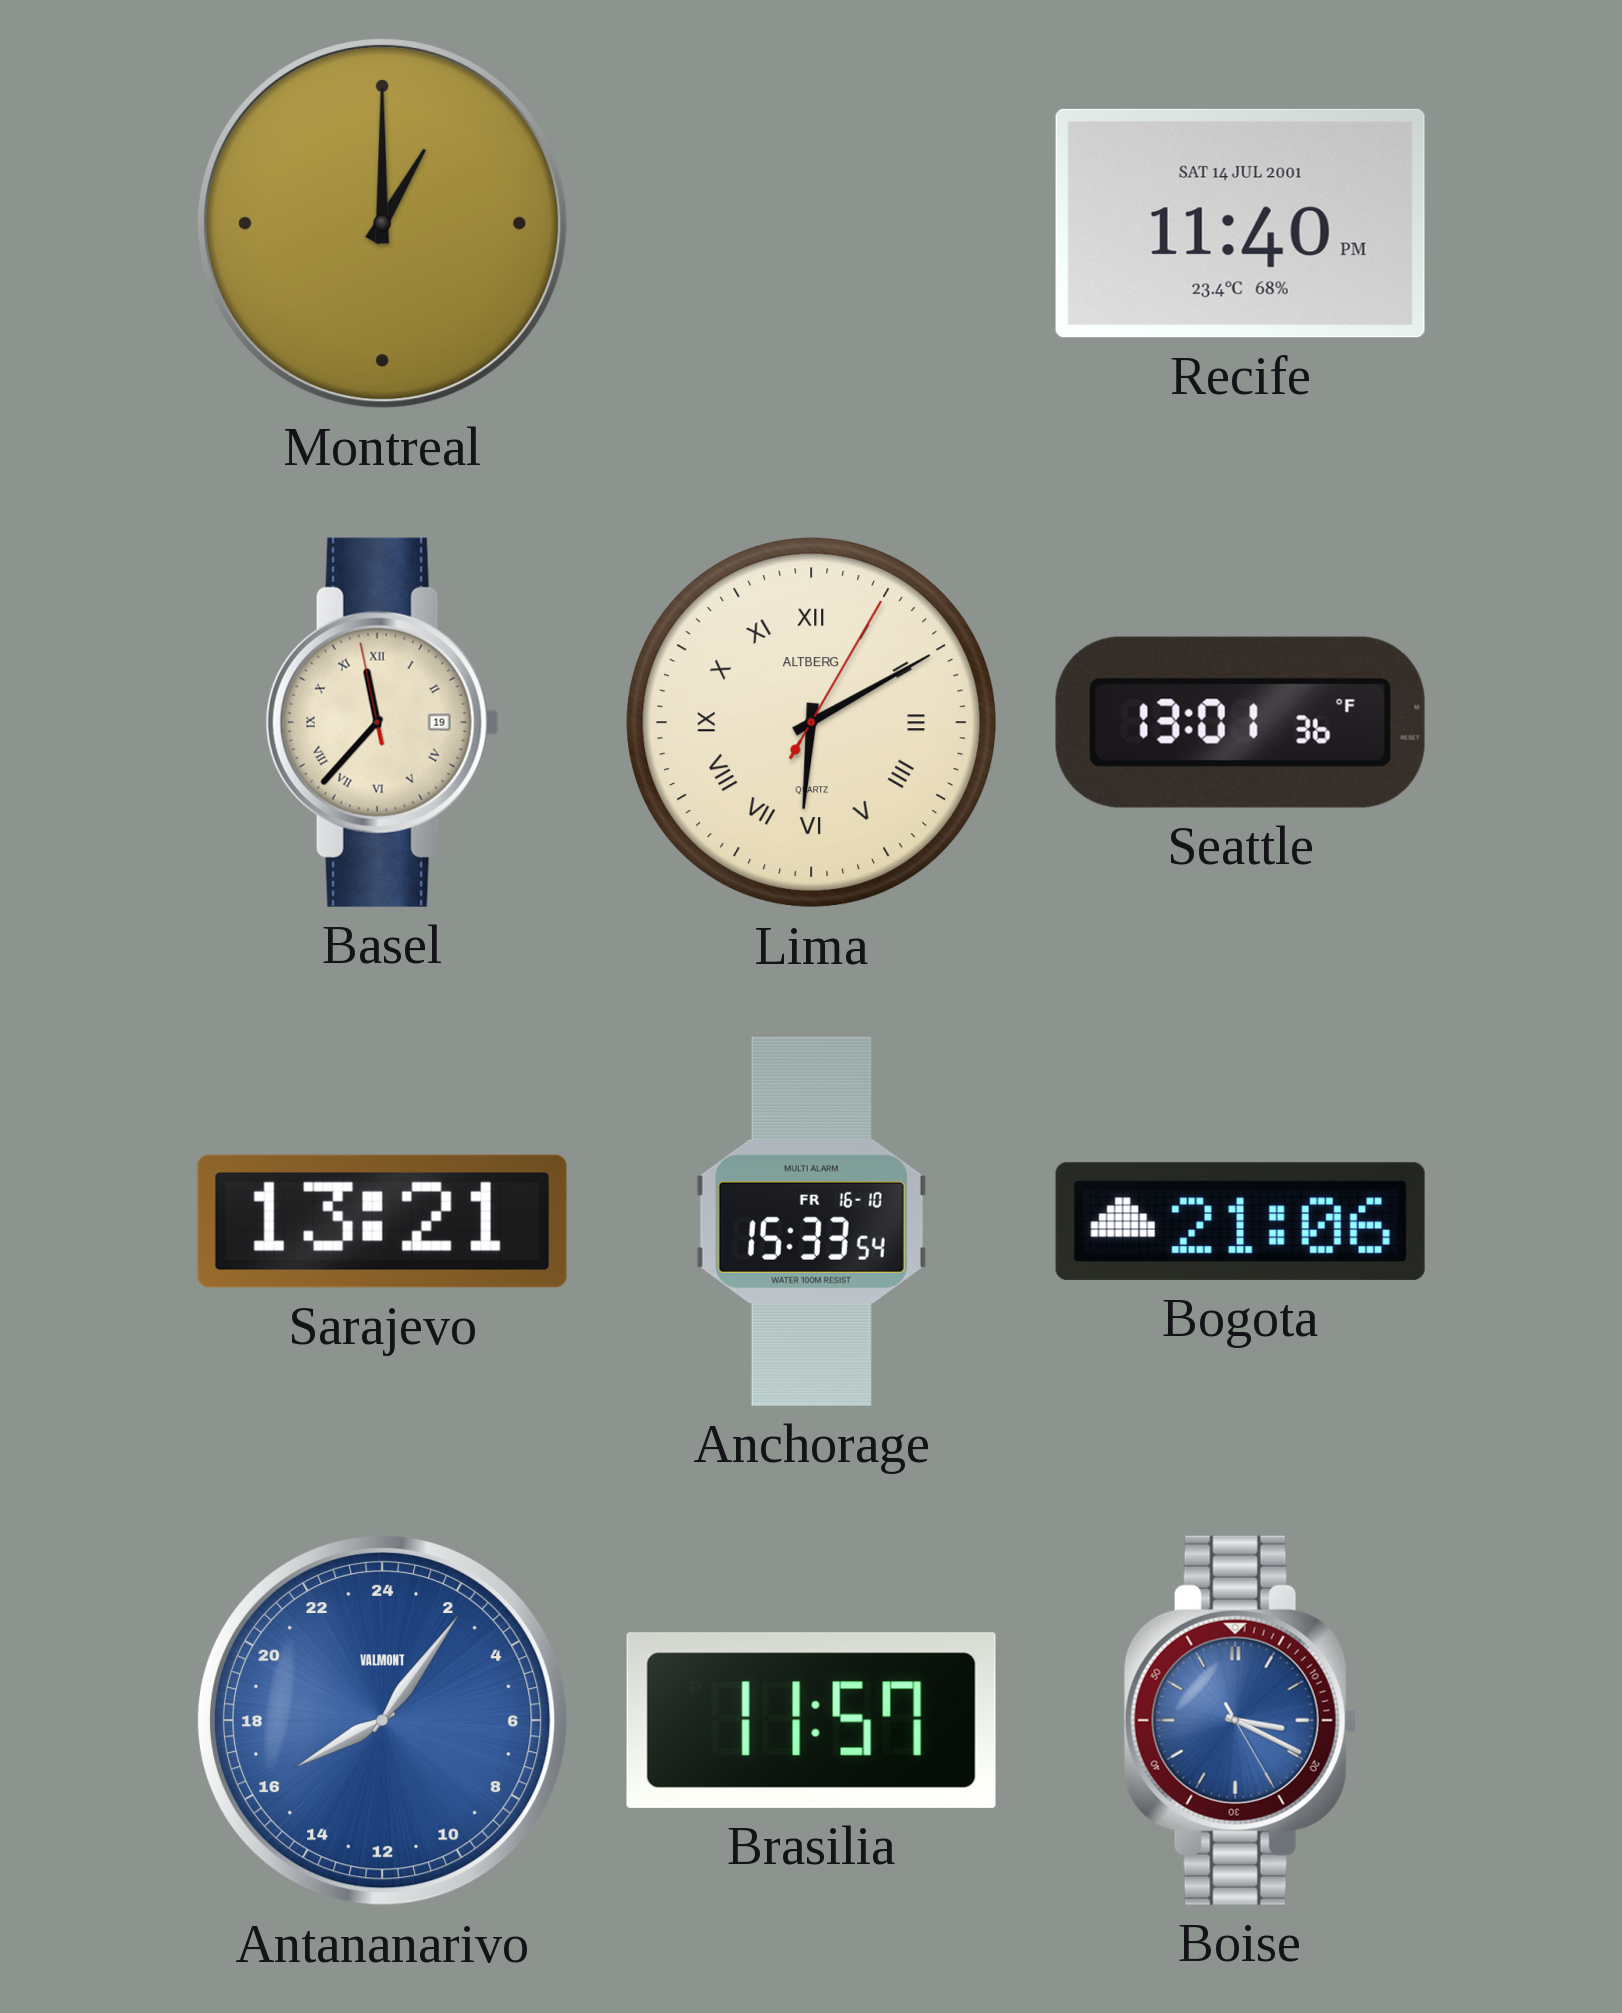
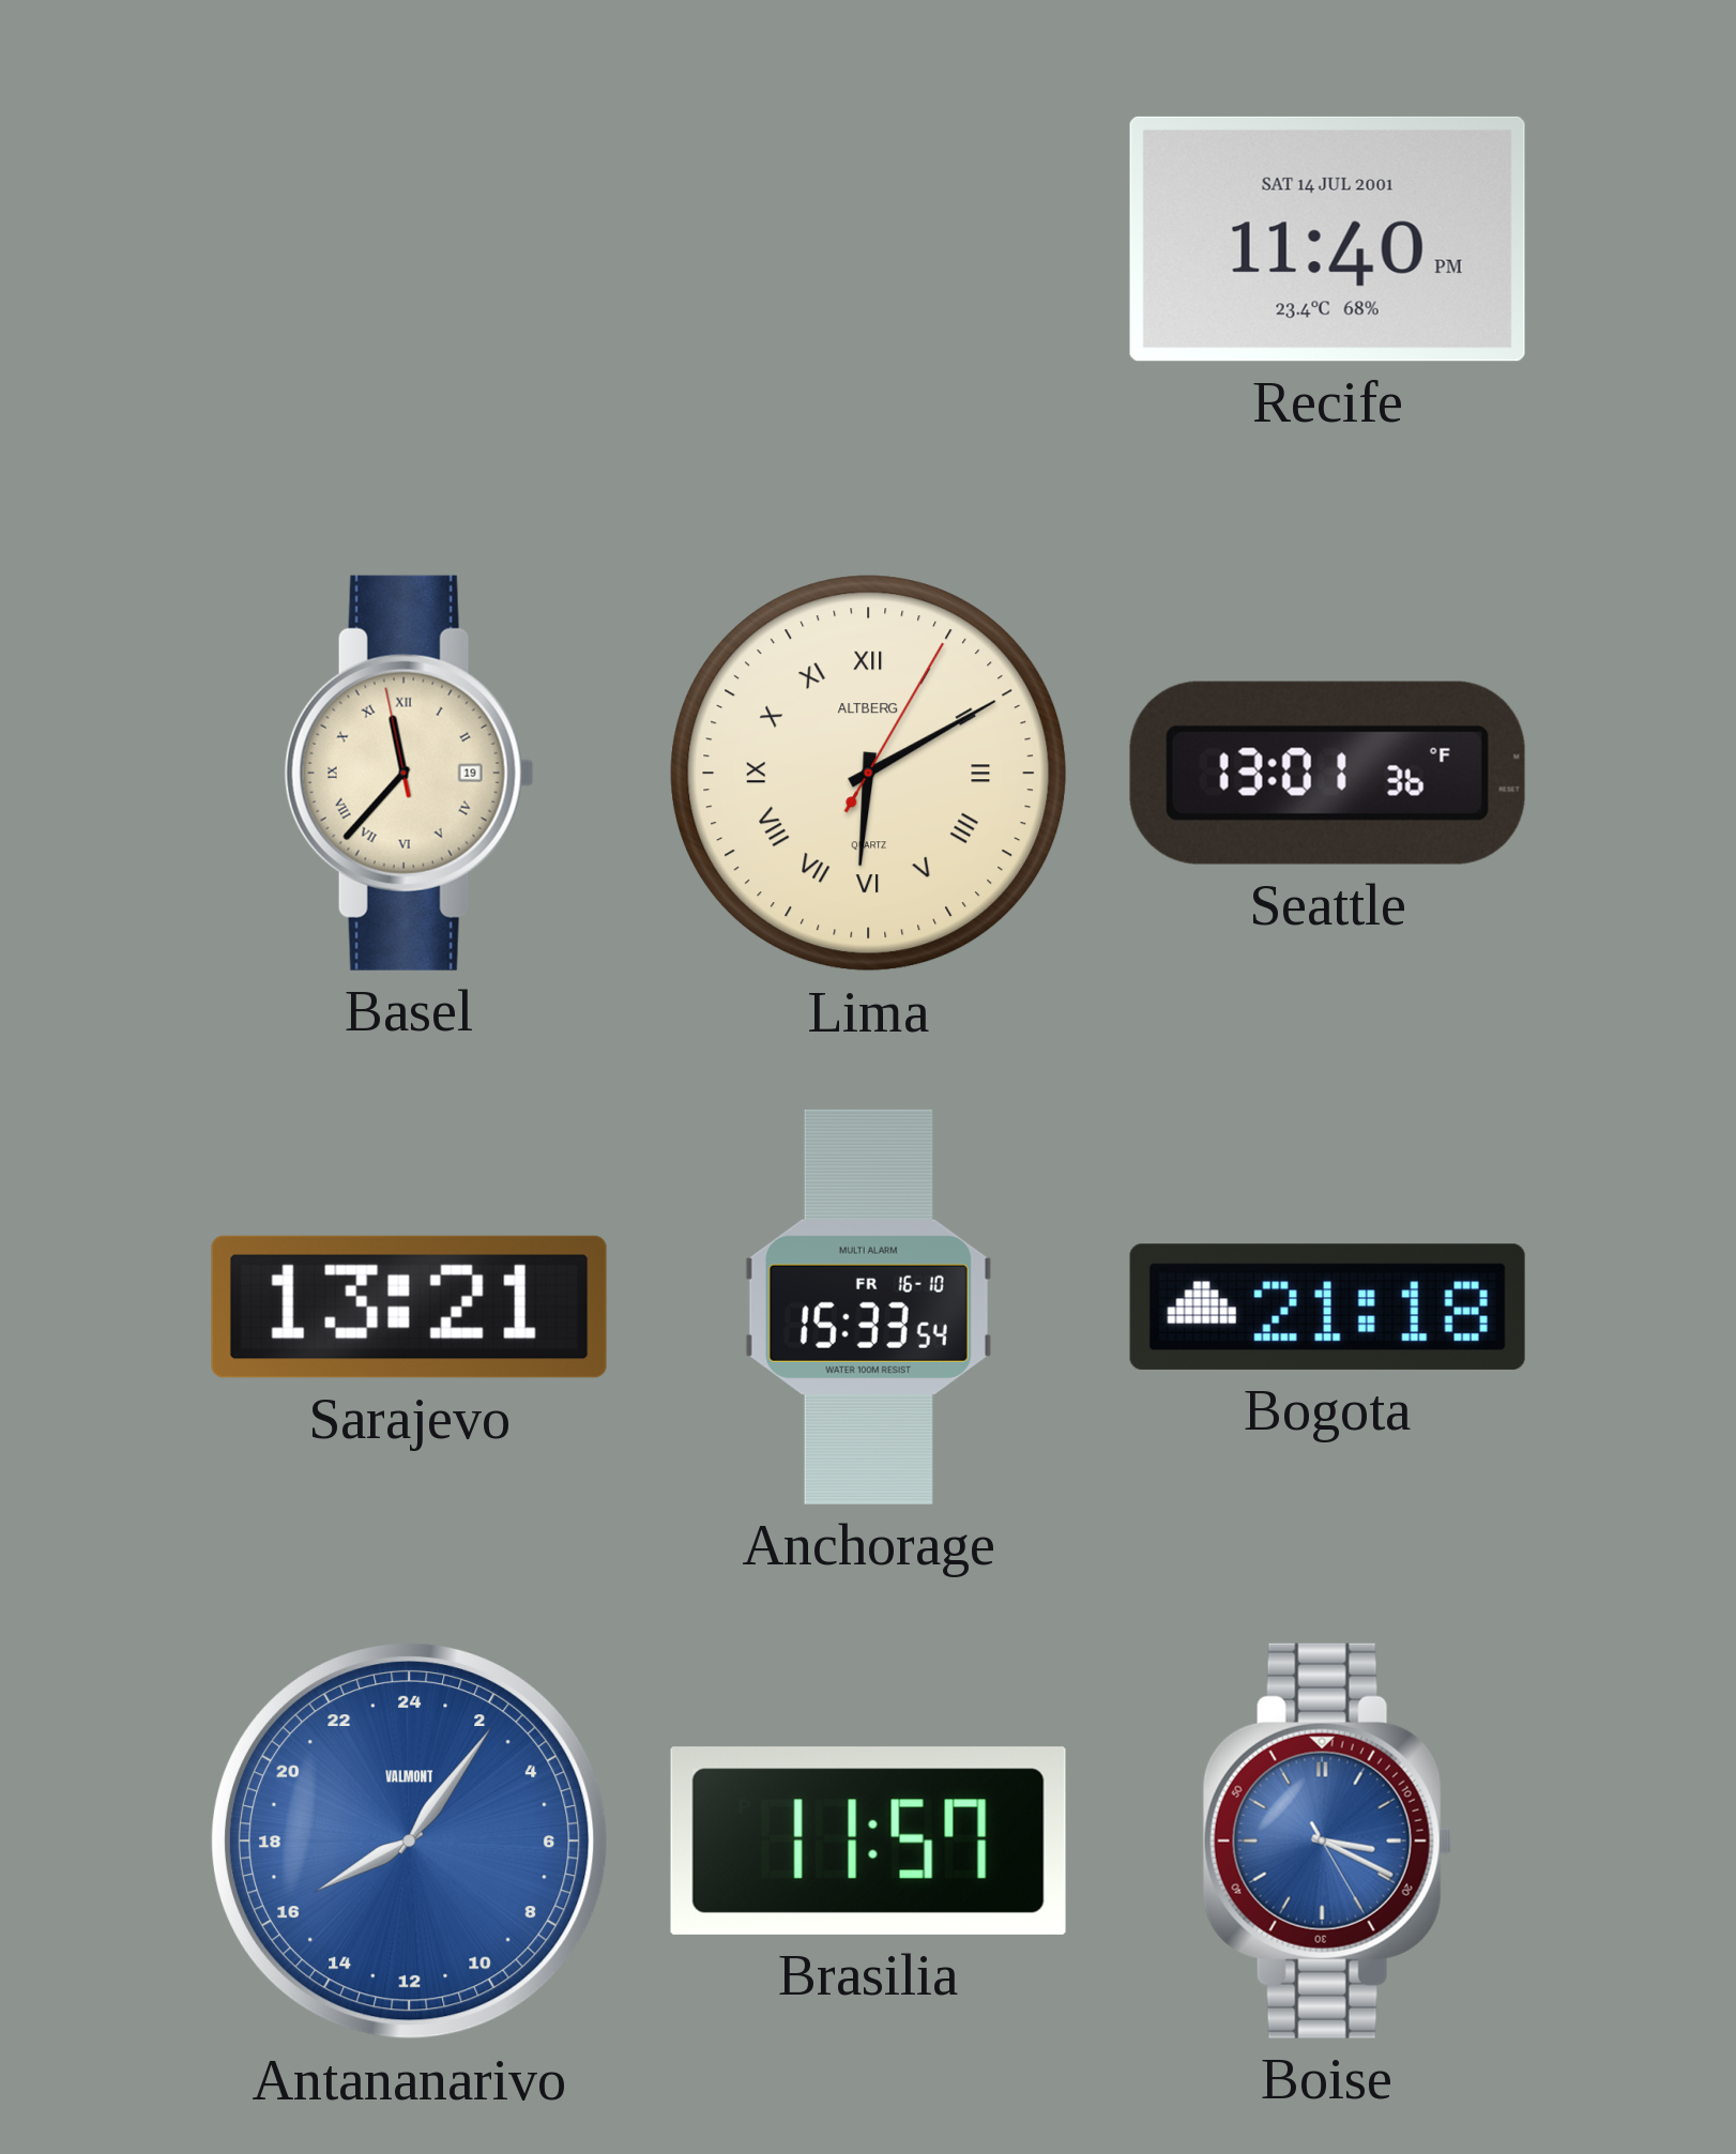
Montreal: 1:00 -> none (382, 223)
Bogota: 21:06 -> 21:18 (1327, 1307)
